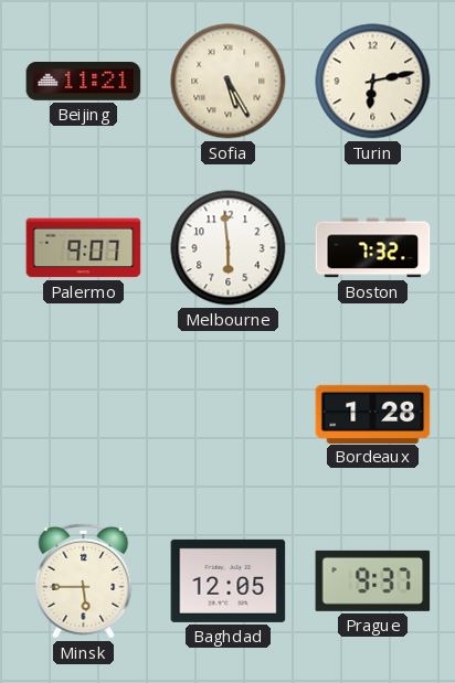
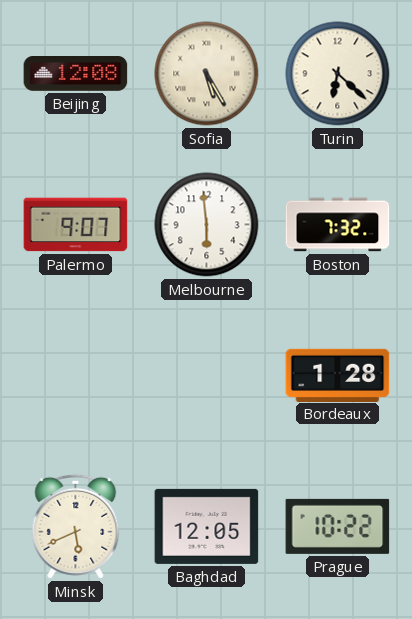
Beijing: 11:21 -> 12:08 (76, 74)
Turin: 6:13 -> 6:22 (338, 74)
Minsk: 5:45 -> 5:41 (76, 526)
Prague: 9:37 -> 10:22 (338, 526)
